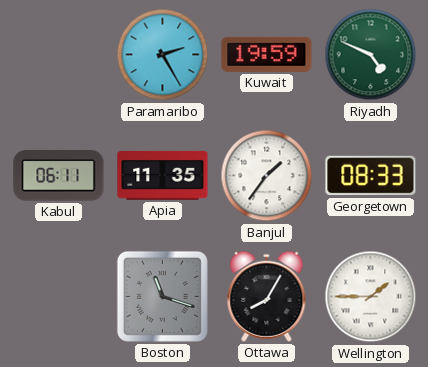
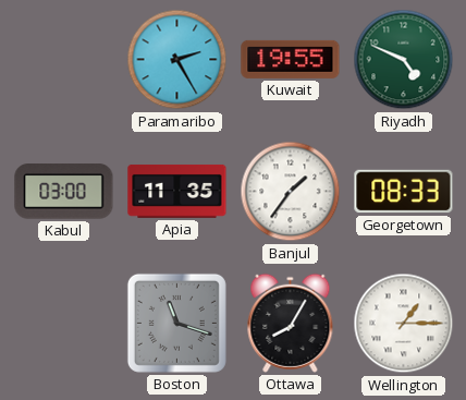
Kuwait: 19:59 -> 19:55 (291, 59)
Kabul: 06:11 -> 03:00 (64, 192)
Wellington: 1:45 -> 1:15 (404, 324)
